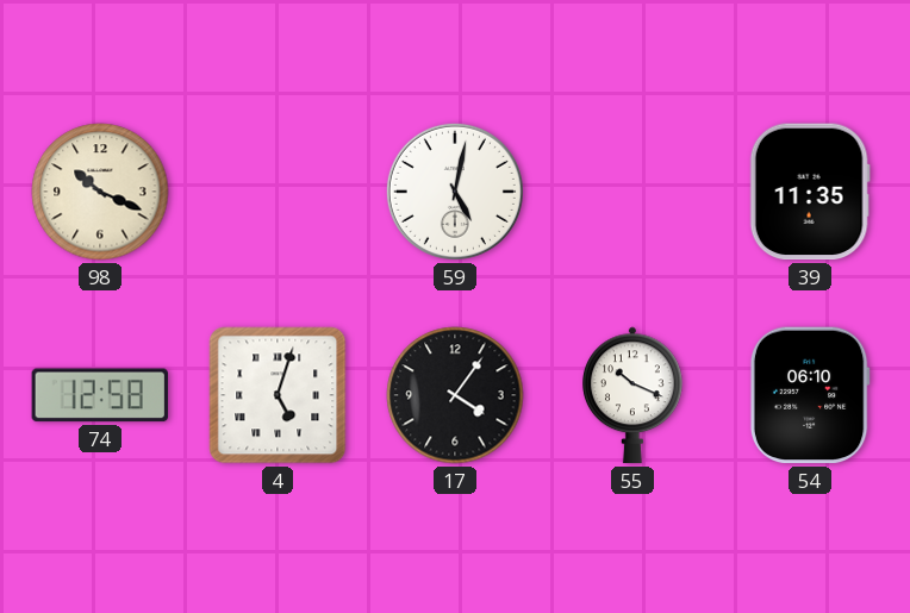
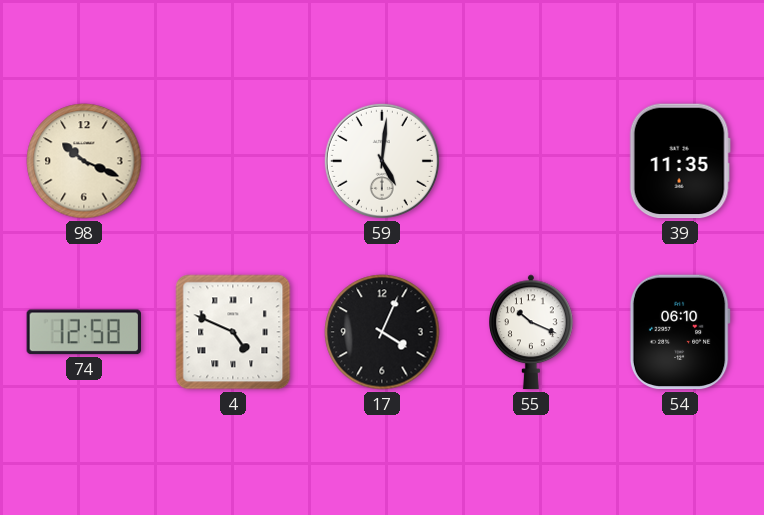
59: 5:02 -> 5:01 (382, 161)
4: 5:03 -> 4:49 (233, 332)
17: 4:06 -> 4:04 (382, 332)
